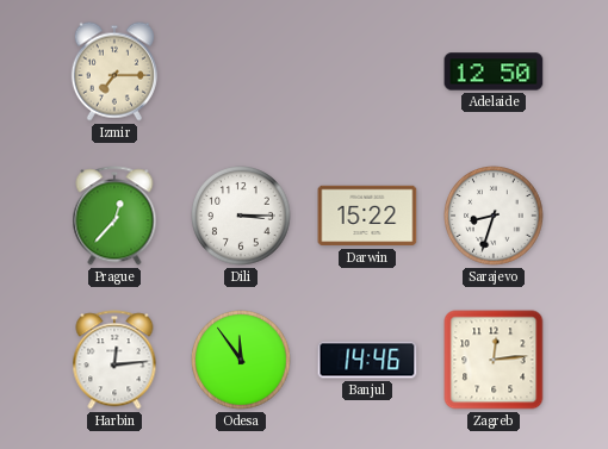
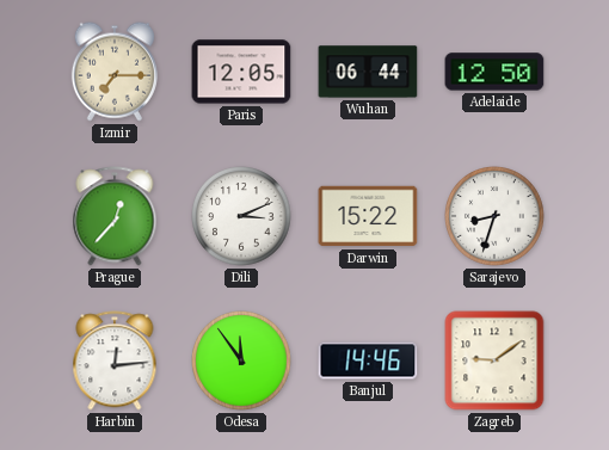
Paris: none -> 12:05 (241, 72)
Wuhan: none -> 06:44 (368, 72)
Dili: 3:15 -> 3:11 (241, 216)
Zagreb: 12:14 -> 9:09 (494, 360)
